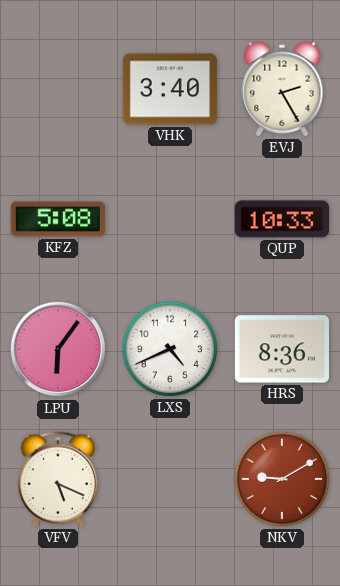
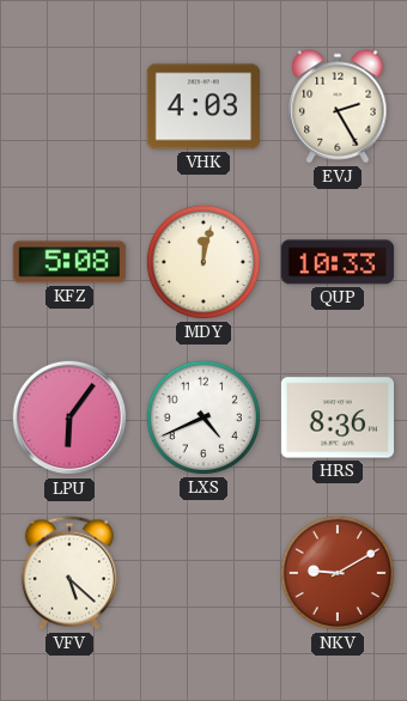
VHK: 3:40 -> 4:03 (203, 106)
MDY: none -> 12:02 (203, 262)
VFV: 5:19 -> 5:22 (69, 573)
